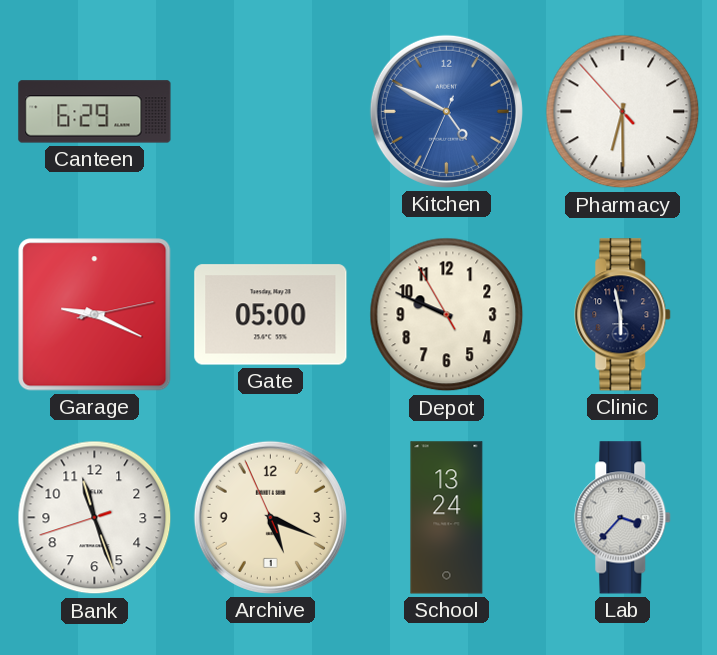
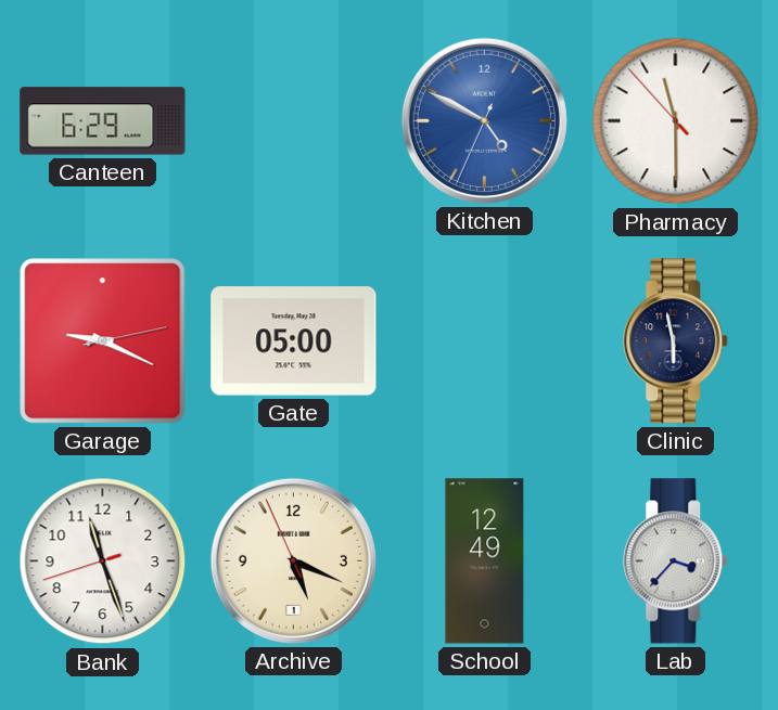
Pharmacy: 6:29 -> 11:29 (676, 121)
Depot: 9:48 -> none (447, 315)
School: 13:24 -> 12:49 (485, 561)
